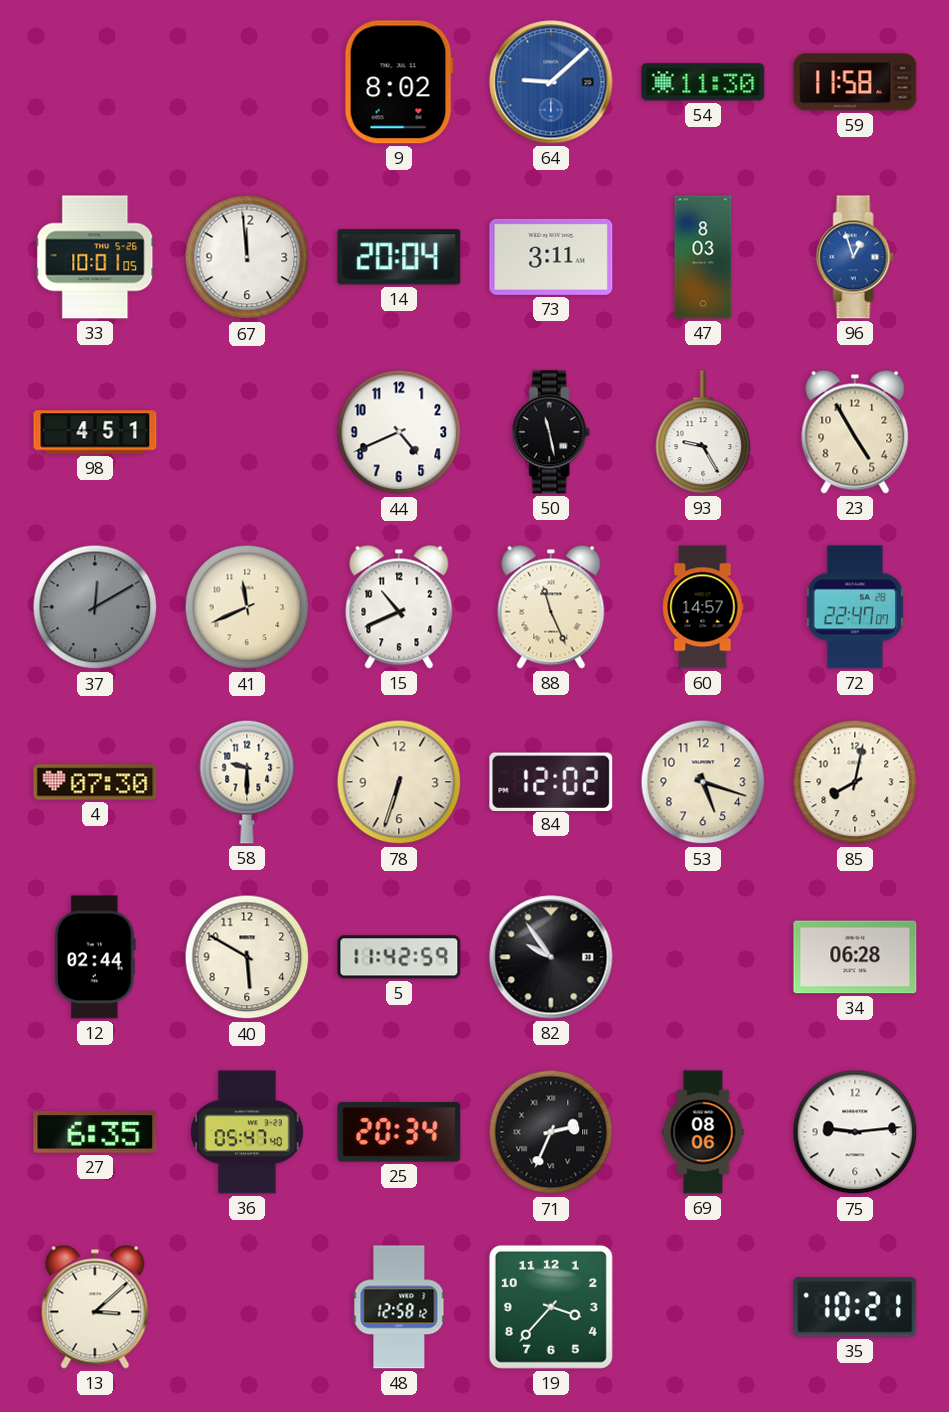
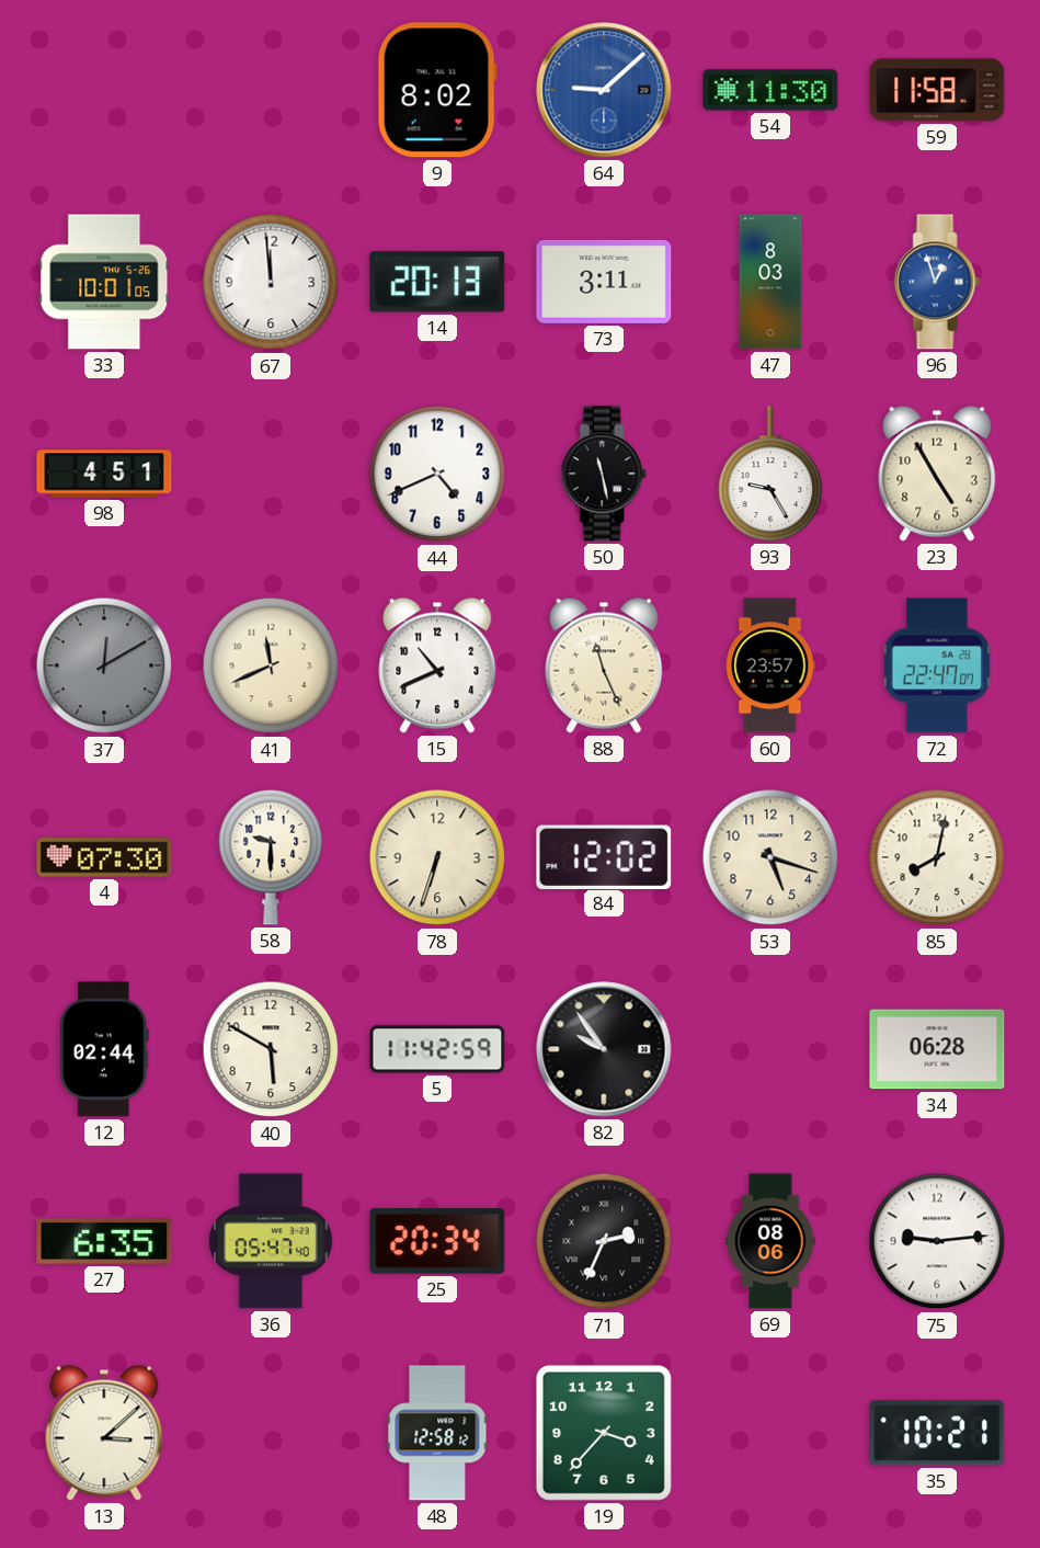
14: 20:04 -> 20:13 (437, 282)
60: 14:57 -> 23:57 (770, 665)
